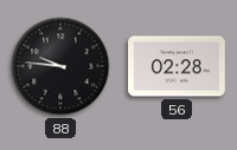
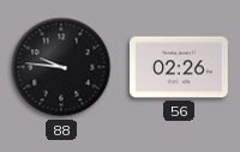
56: 02:28 -> 02:26 (179, 67)
